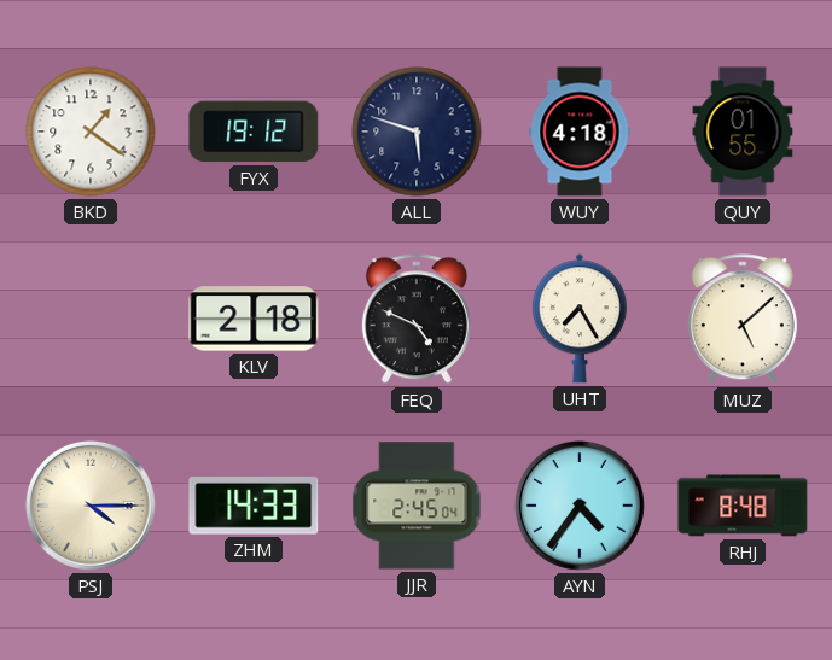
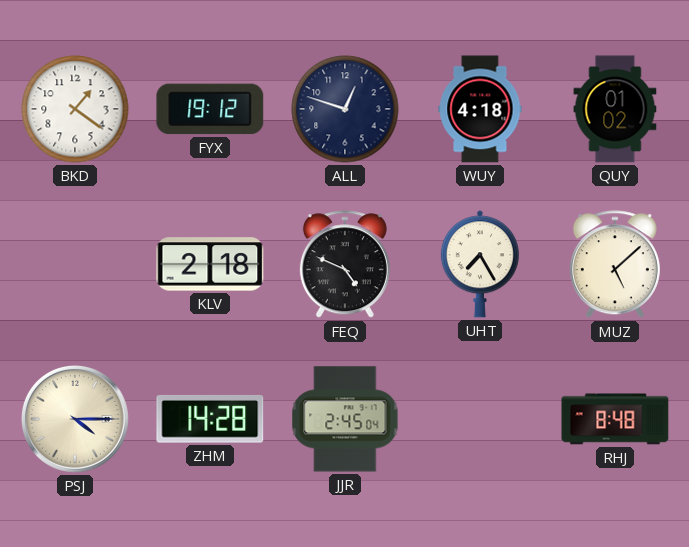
ALL: 5:48 -> 12:48 (345, 109)
QUY: 01:55 -> 01:02 (615, 109)
ZHM: 14:33 -> 14:28 (210, 419)
AYN: 4:36 -> none (580, 506)
